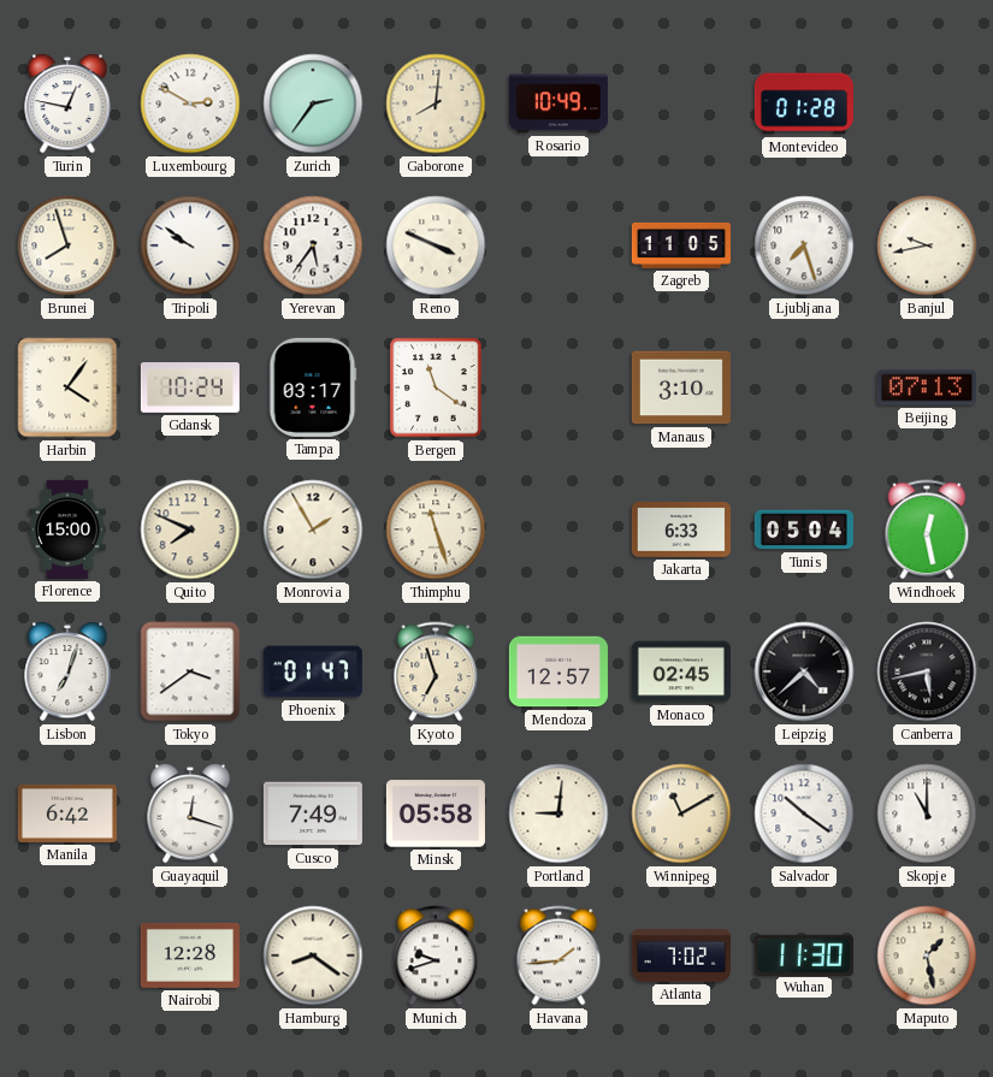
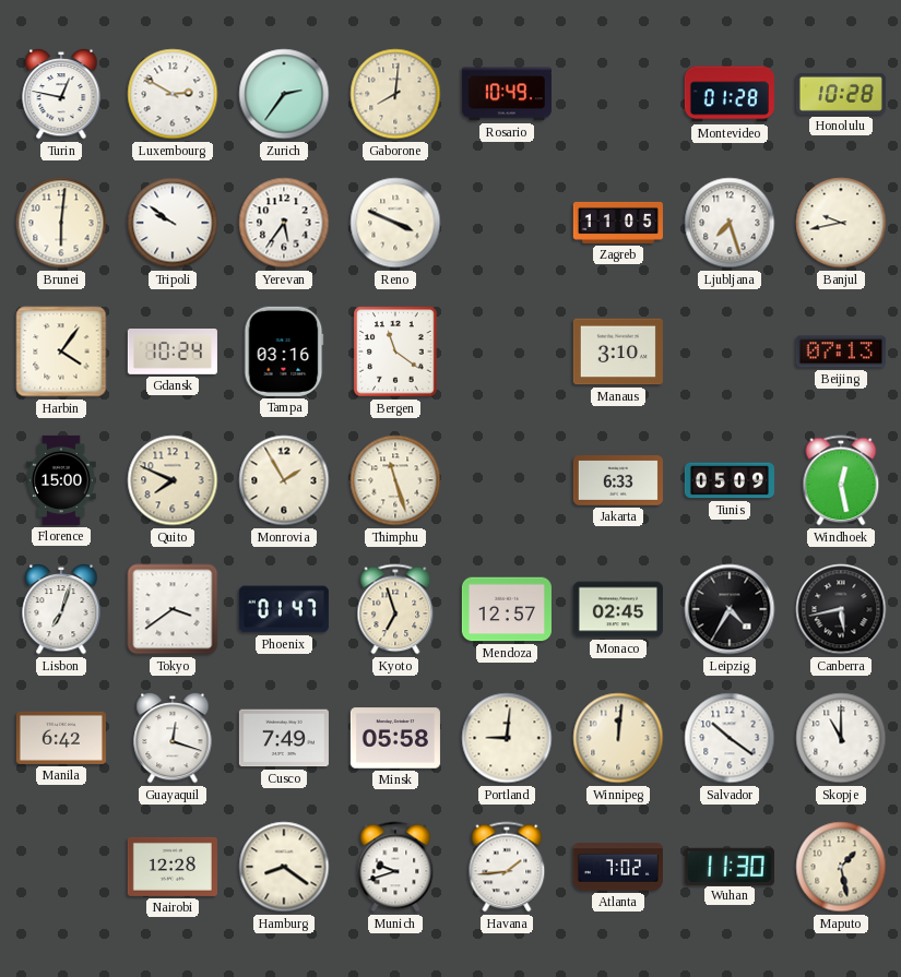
Honolulu: none -> 10:28 (841, 94)
Brunei: 7:57 -> 6:01 (61, 223)
Tampa: 03:17 -> 03:16 (284, 352)
Tunis: 05:04 -> 05:09 (730, 480)
Leipzig: 4:38 -> 4:35 (730, 609)
Winnipeg: 11:10 -> 12:01 (618, 738)
